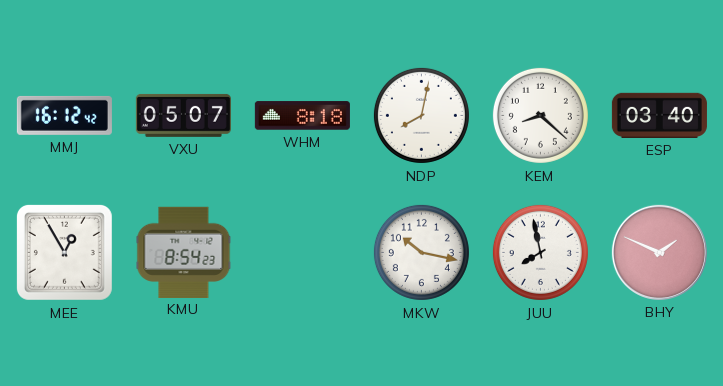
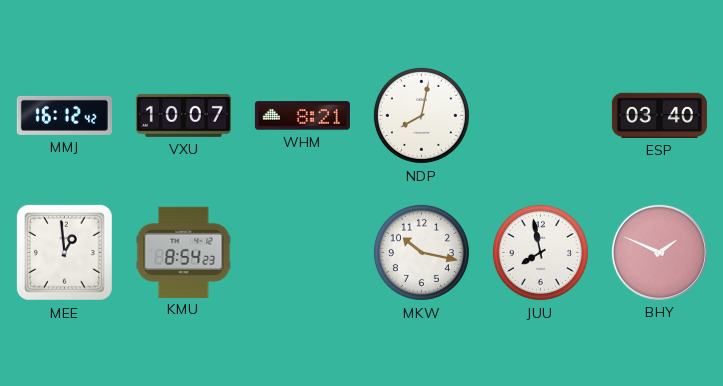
VXU: 05:07 -> 10:07 (183, 115)
WHM: 8:18 -> 8:21 (302, 116)
KEM: 8:22 -> none (540, 115)
MEE: 12:55 -> 12:59 (64, 252)
